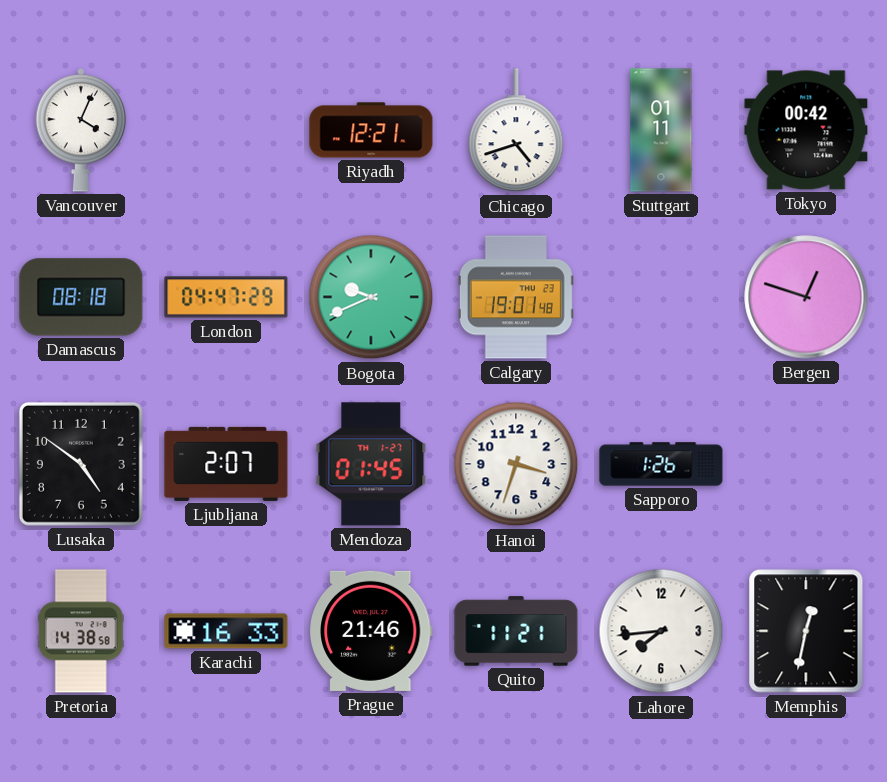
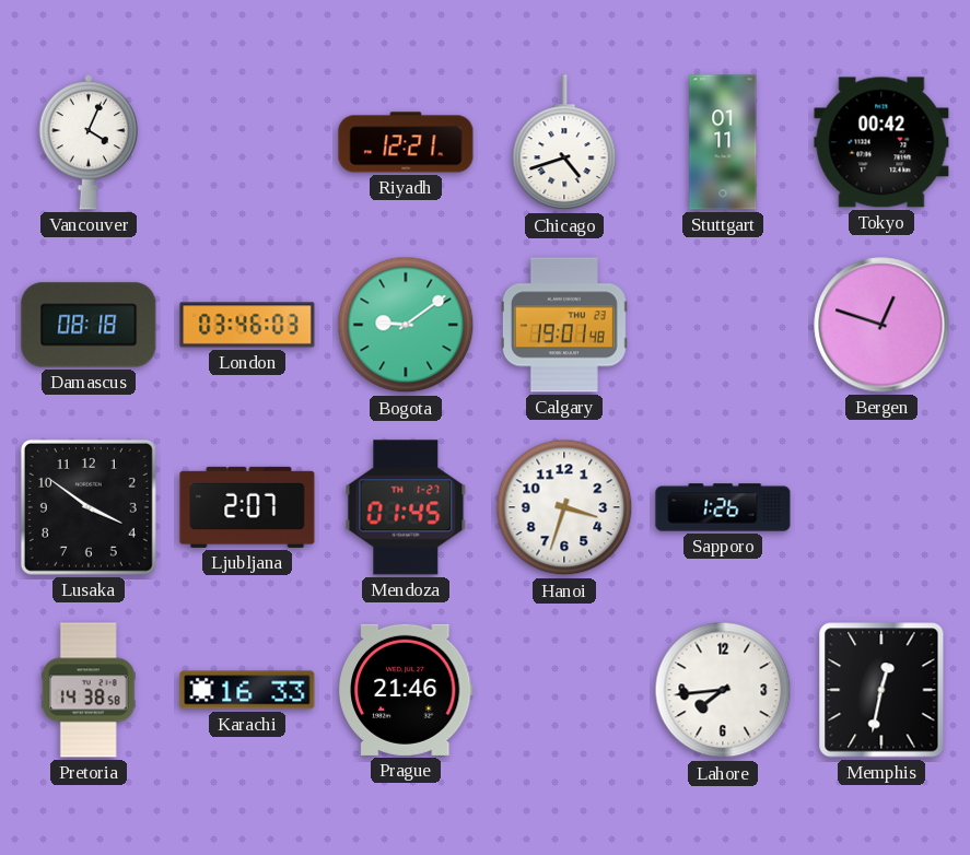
London: 04:47 -> 03:46 (247, 325)
Bogota: 9:41 -> 9:09 (406, 325)
Lusaka: 4:51 -> 3:51 (89, 507)
Quito: 11:21 -> none (516, 631)
